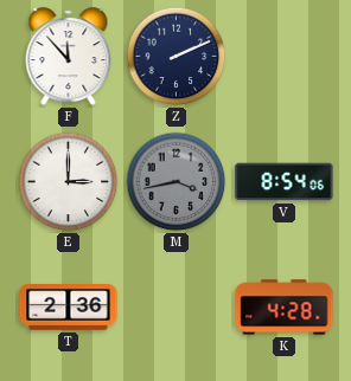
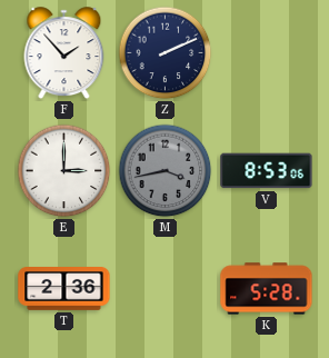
F: 11:53 -> 1:53 (64, 53)
V: 8:54 -> 8:53 (267, 171)
K: 4:28 -> 5:28 (267, 289)
